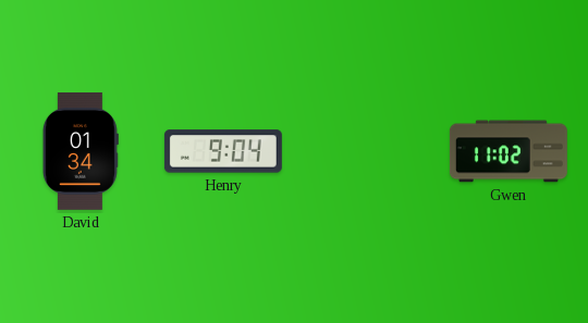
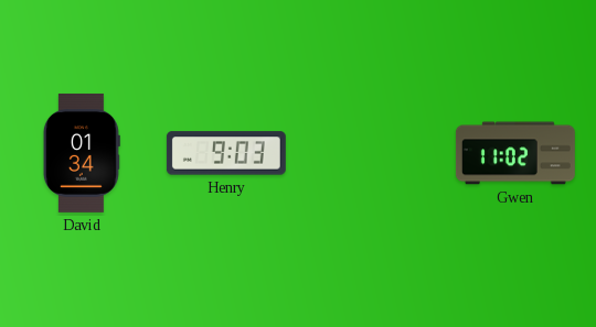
Henry: 9:04 -> 9:03 (226, 153)
